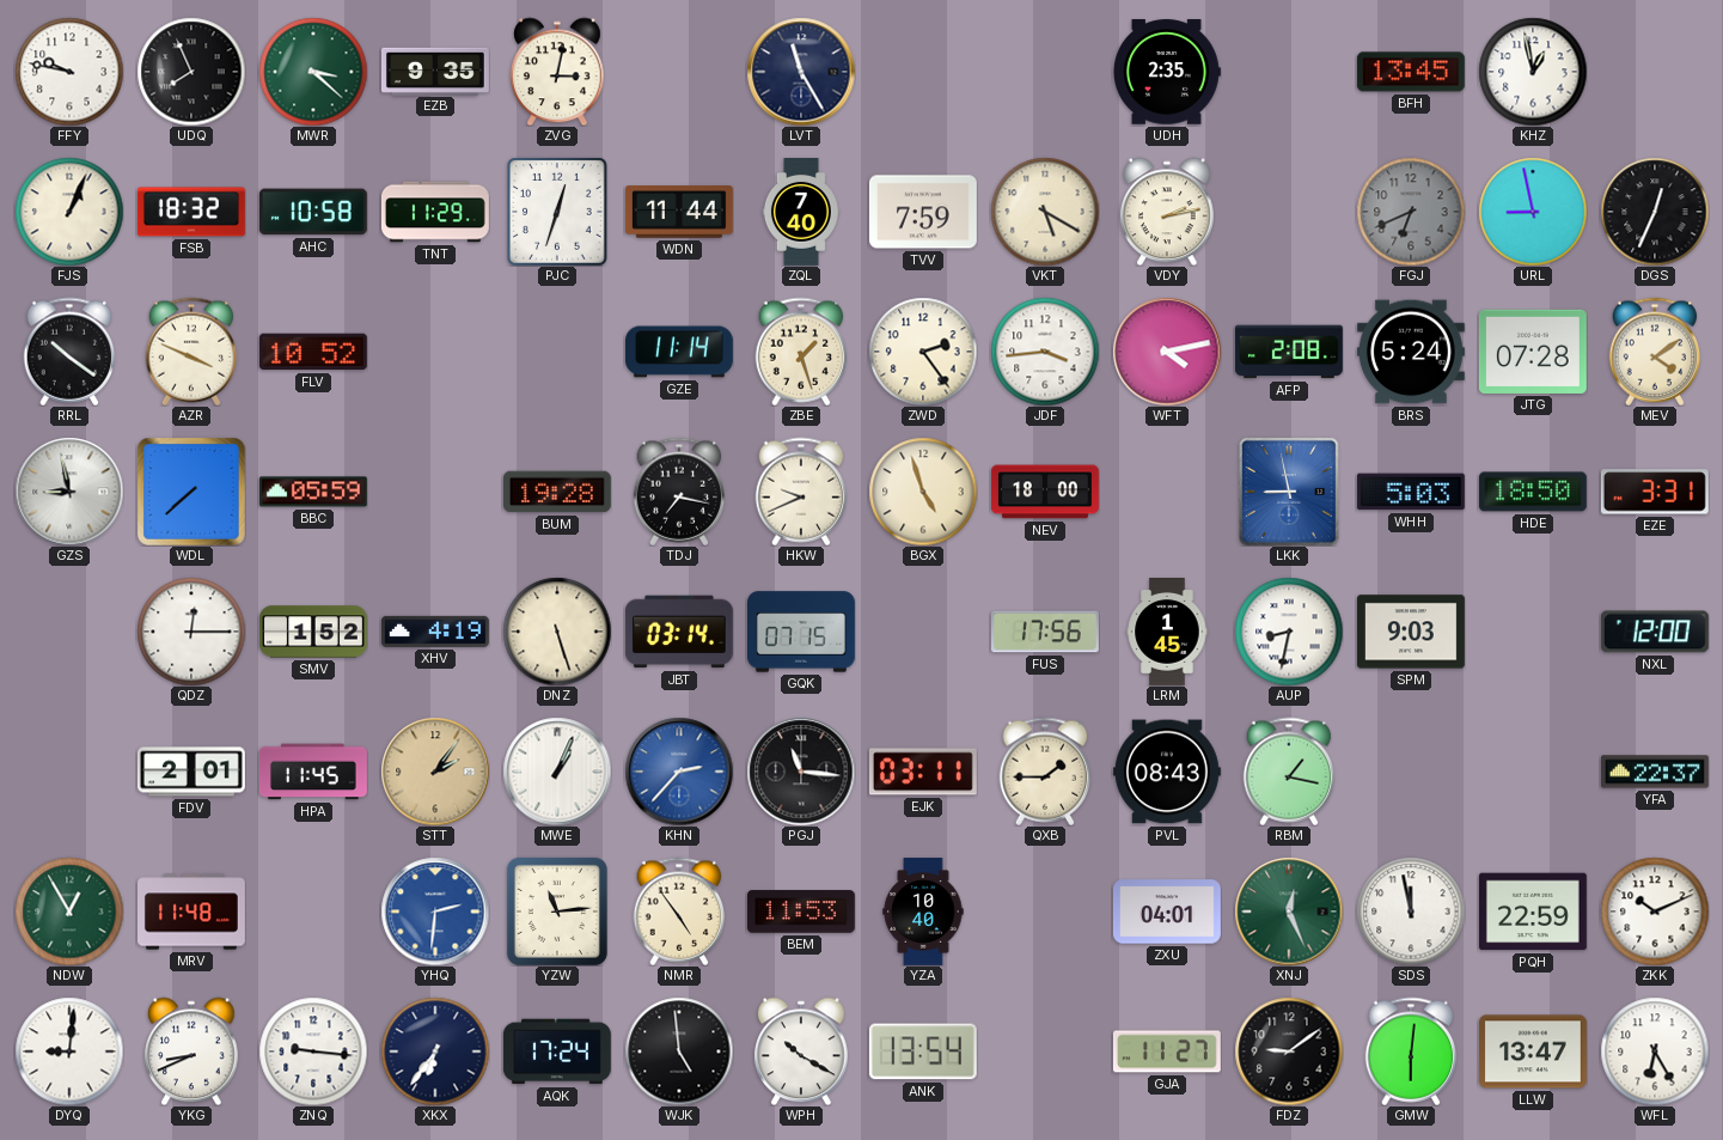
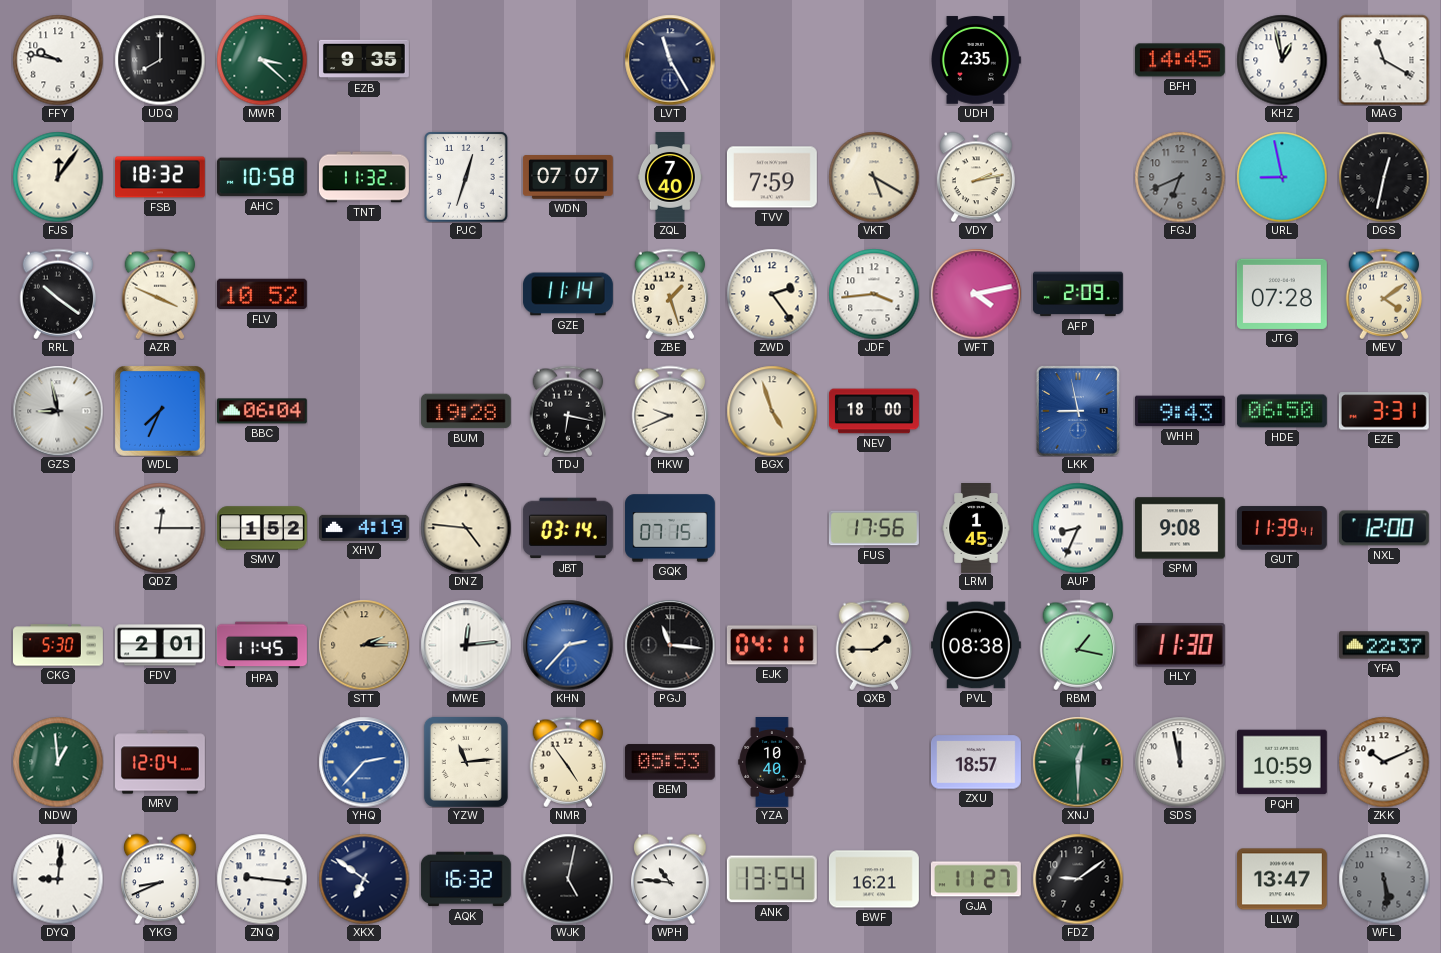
UDQ: 7:56 -> 8:00 (160, 60)
ZVG: 3:02 -> none (558, 72)
BFH: 13:45 -> 14:45 (1180, 60)
MAG: none -> 11:20 (1384, 60)
FJS: 1:04 -> 12:06 (58, 177)
TNT: 11:29 -> 11:32 (364, 177)
WDN: 11:44 -> 07:07 (568, 178)
DGS: 12:34 -> 12:32 (1384, 177)
AFP: 2:08 -> 2:09 (1078, 294)
BRS: 5:24 -> none (1411, 352)
WDL: 7:38 -> 7:34 (160, 411)
BBC: 05:59 -> 06:04 (262, 411)
TDJ: 7:17 -> 6:17 (568, 411)
WHH: 5:03 -> 9:43 (1180, 411)
HDE: 18:50 -> 06:50 (1282, 411)
DNZ: 5:27 -> 4:46 (466, 528)
AUP: 8:32 -> 8:34 (1078, 528)
SPM: 9:03 -> 9:08 (1180, 528)
GUT: none -> 11:39 (1282, 528)
CKG: none -> 5:30 (59, 645)
STT: 2:06 -> 2:15 (364, 645)
MWE: 1:04 -> 12:14 (466, 645)
EJK: 03:11 -> 04:11 (772, 645)
PVL: 08:43 -> 08:38 (976, 645)
HLY: none -> 11:30 (1180, 645)
NDW: 12:55 -> 12:59 (58, 762)
MRV: 11:48 -> 12:04 (161, 762)
YHQ: 2:31 -> 2:37 (364, 762)
BEM: 11:53 -> 05:53 (670, 762)
ZXU: 04:01 -> 18:57 (976, 762)
XNJ: 12:26 -> 12:30 (1078, 762)
PQH: 22:59 -> 10:59 (1282, 762)
XKX: 6:36 -> 6:51 (364, 879)
AQK: 17:24 -> 16:32 (466, 879)
WJK: 4:59 -> 5:02 (568, 879)
WPH: 10:20 -> 10:46 (671, 879)
BWF: none -> 16:21 (874, 879)
GMW: 6:01 -> none (1411, 1051)
WFL: 6:25 -> 5:29 (1384, 879)
WFL dial: white -> grey (1384, 879)
